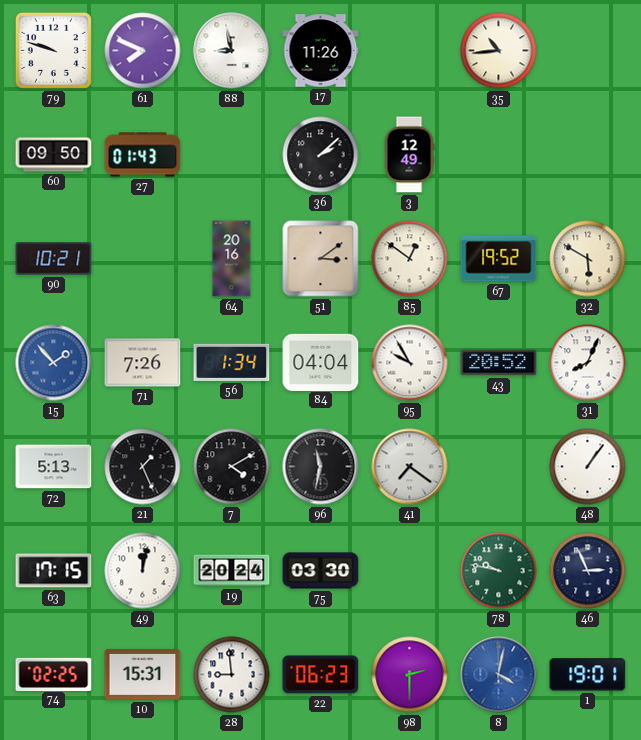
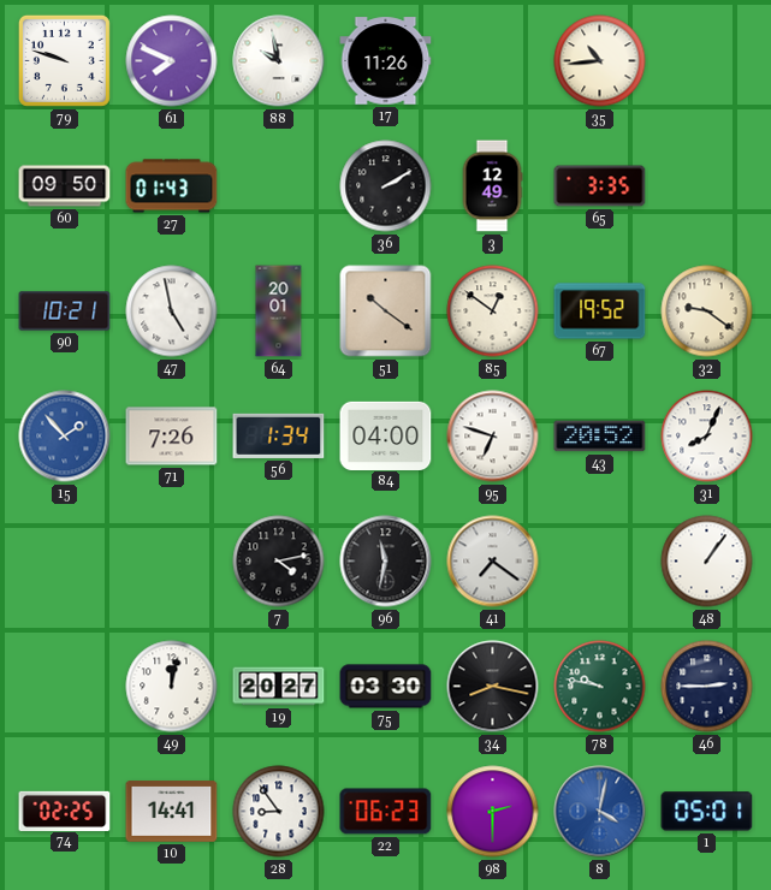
88: 8:58 -> 9:58 (279, 61)
36: 2:08 -> 2:10 (386, 186)
65: none -> 3:35 (600, 186)
47: none -> 4:58 (172, 311)
64: 20:16 -> 20:01 (279, 311)
51: 3:09 -> 10:21 (386, 311)
32: 5:50 -> 9:21 (707, 311)
84: 04:04 -> 04:00 (386, 435)
95: 9:55 -> 6:48 (493, 437)
72: 5:13 -> none (54, 467)
21: 1:26 -> none (143, 467)
7: 4:10 -> 4:13 (279, 562)
63: 17:15 -> none (54, 571)
19: 20:24 -> 20:27 (279, 687)
34: none -> 8:17 (493, 687)
46: 2:56 -> 2:45 (707, 687)
10: 15:31 -> 14:41 (172, 812)
28: 8:59 -> 8:54 (279, 812)
1: 19:01 -> 05:01 (707, 812)
